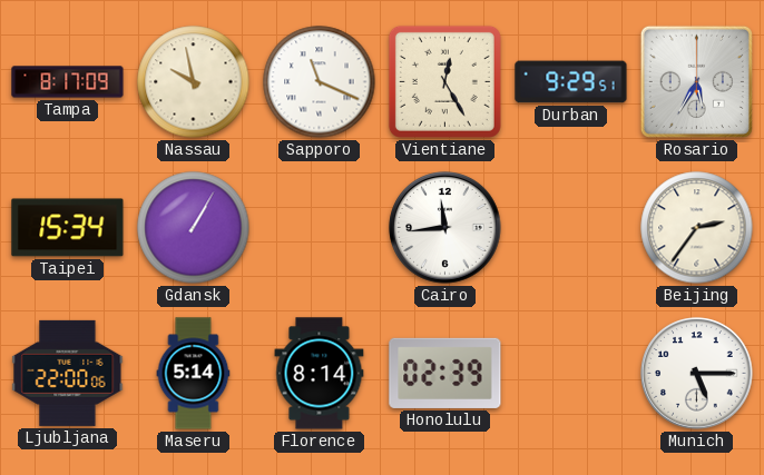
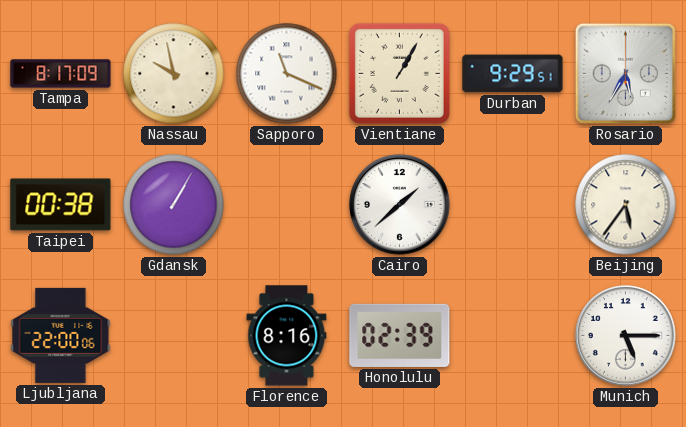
Vientiane: 12:25 -> 1:05 (399, 73)
Taipei: 15:34 -> 00:38 (61, 205)
Cairo: 11:44 -> 1:38 (400, 205)
Beijing: 2:36 -> 5:36 (626, 205)
Maseru: 5:14 -> none (194, 374)
Florence: 8:14 -> 8:16 (287, 336)
